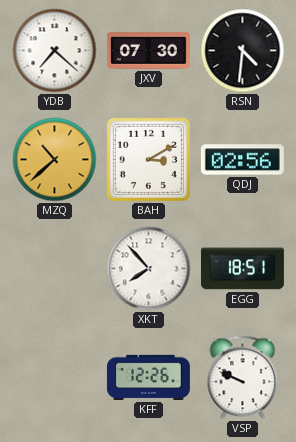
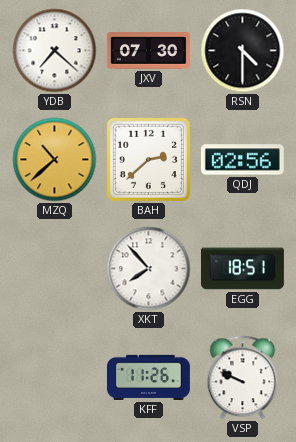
RSN: 4:31 -> 4:30 (243, 51)
BAH: 3:10 -> 2:38 (148, 159)
KFF: 12:26 -> 11:26 (148, 377)
